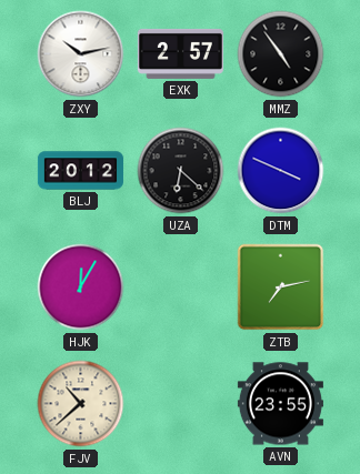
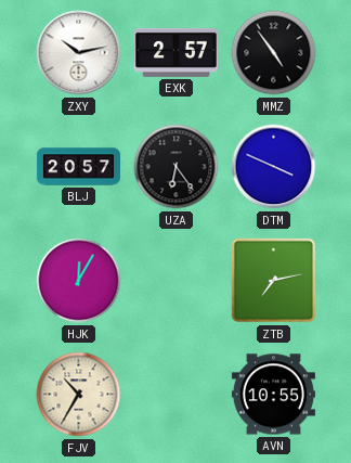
BLJ: 20:12 -> 20:57 (78, 167)
UZA: 6:22 -> 6:24 (177, 167)
FJV: 10:38 -> 10:35 (79, 395)
AVN: 23:55 -> 10:55 (273, 395)
